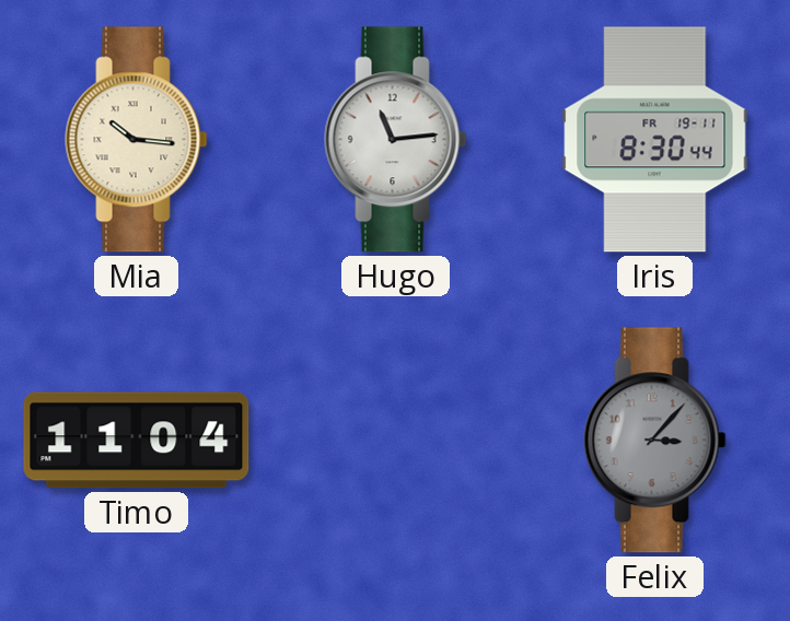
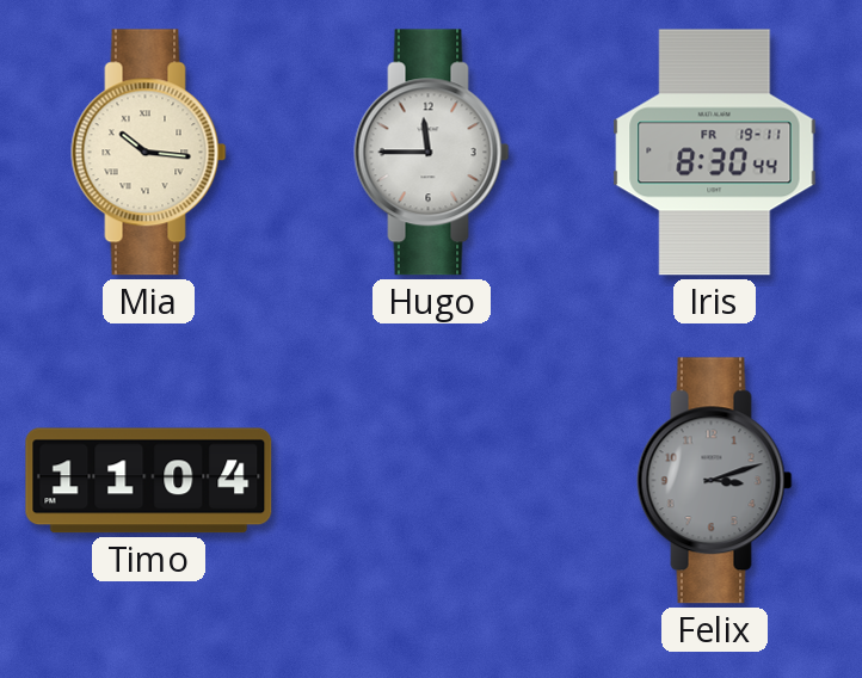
Hugo: 11:14 -> 11:45 (432, 153)
Felix: 3:07 -> 3:12 (715, 481)
